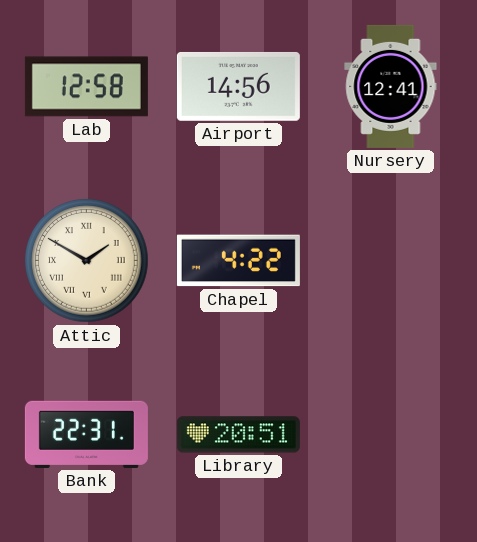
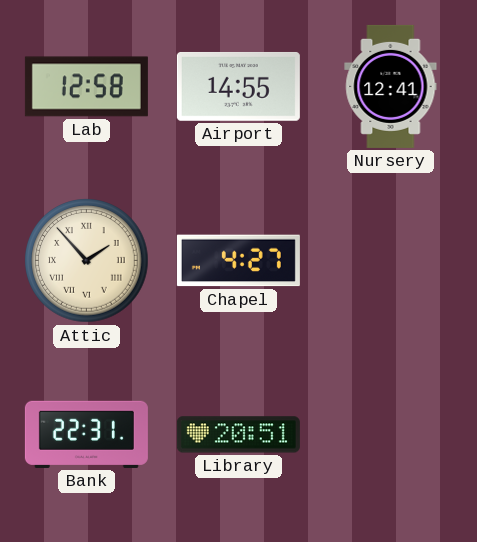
Airport: 14:56 -> 14:55 (238, 86)
Attic: 1:50 -> 1:53 (87, 261)
Chapel: 4:22 -> 4:27 (238, 261)
